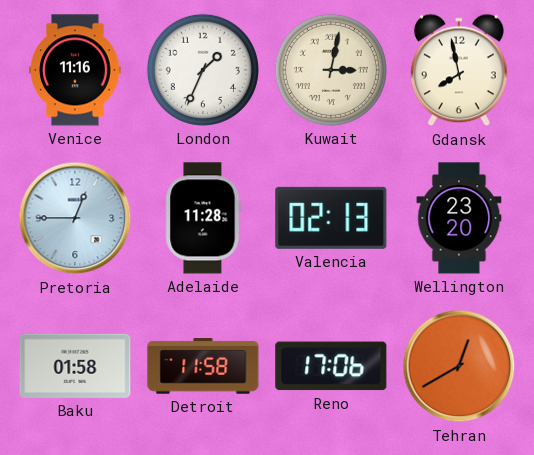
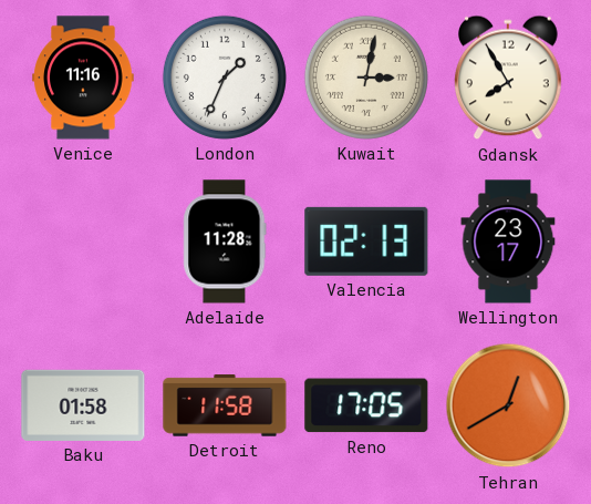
Gdansk: 7:58 -> 7:55 (508, 78)
Pretoria: 12:45 -> none (75, 218)
Wellington: 23:20 -> 23:17 (508, 241)
Reno: 17:06 -> 17:05 (366, 405)
